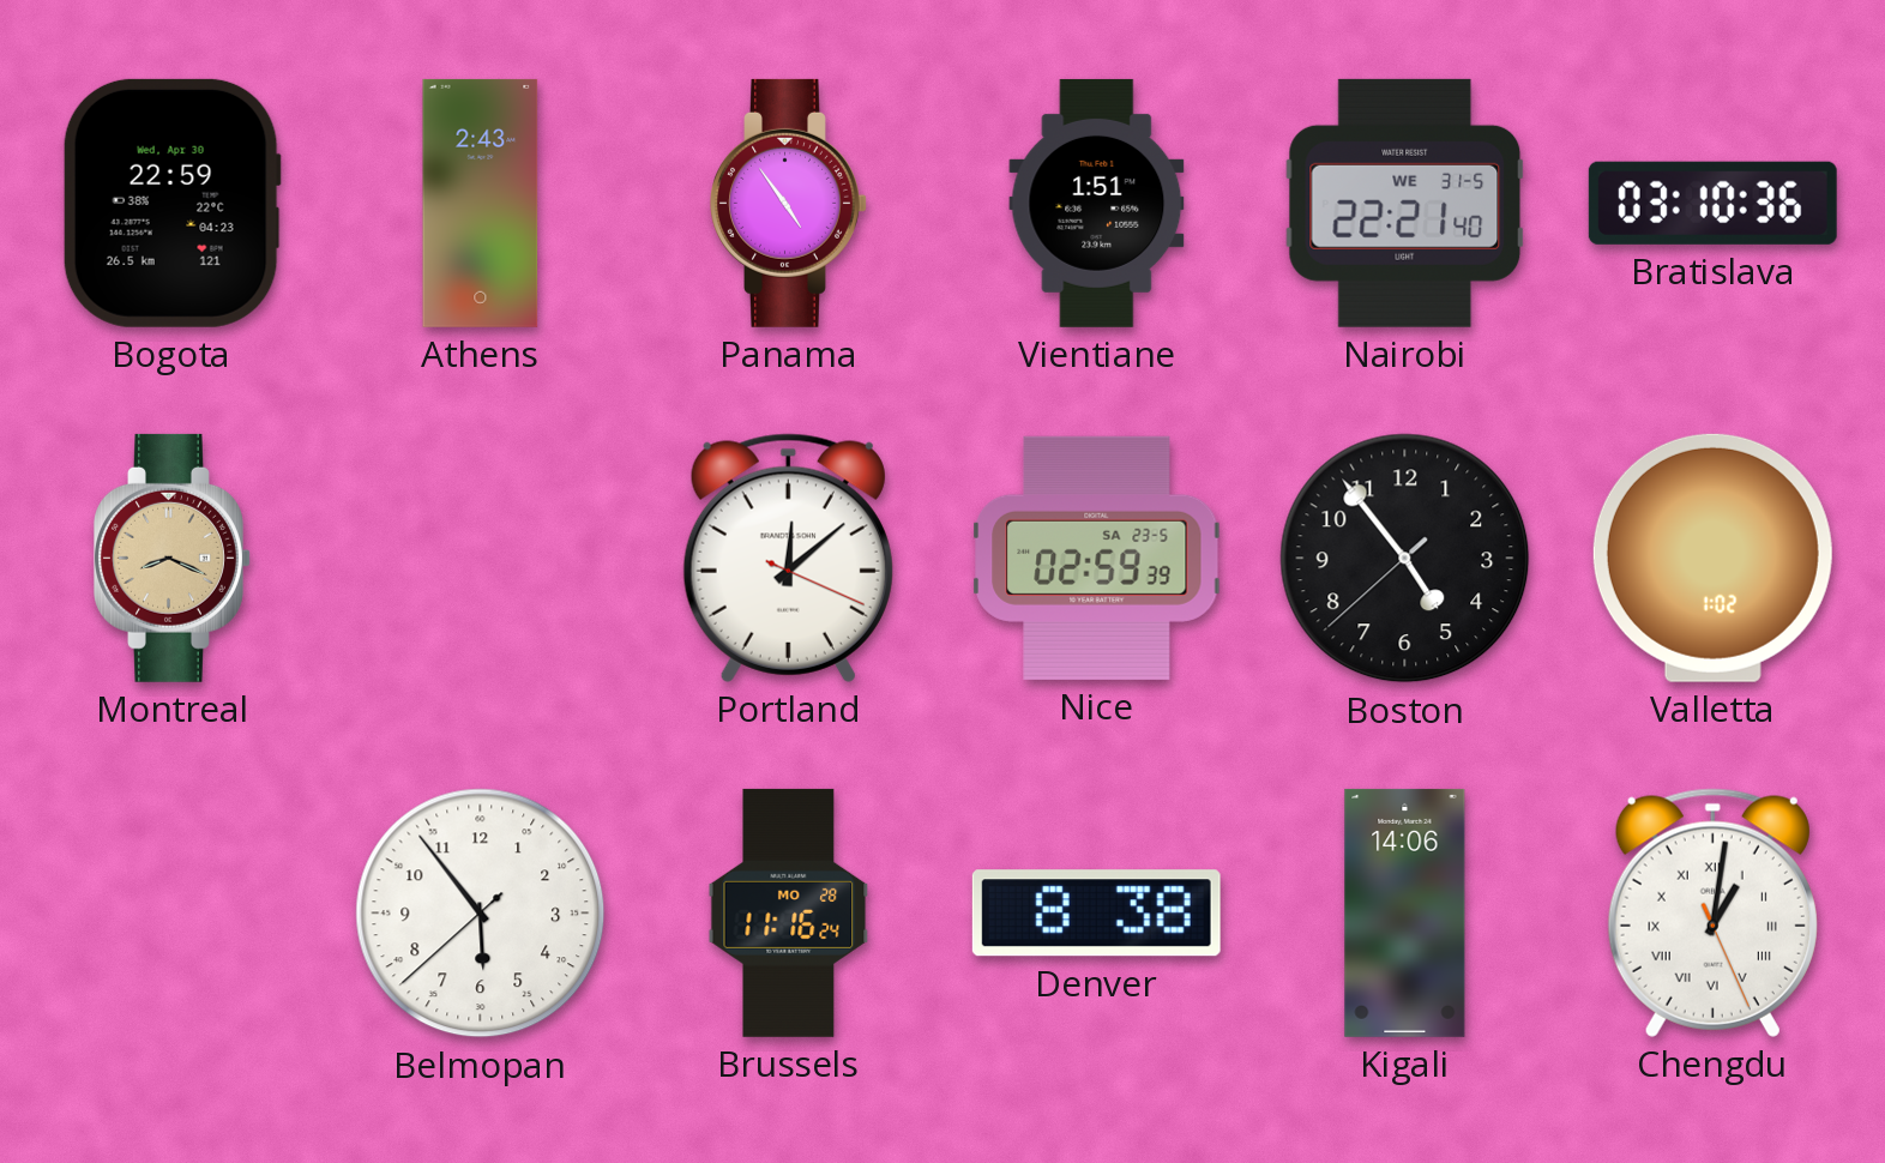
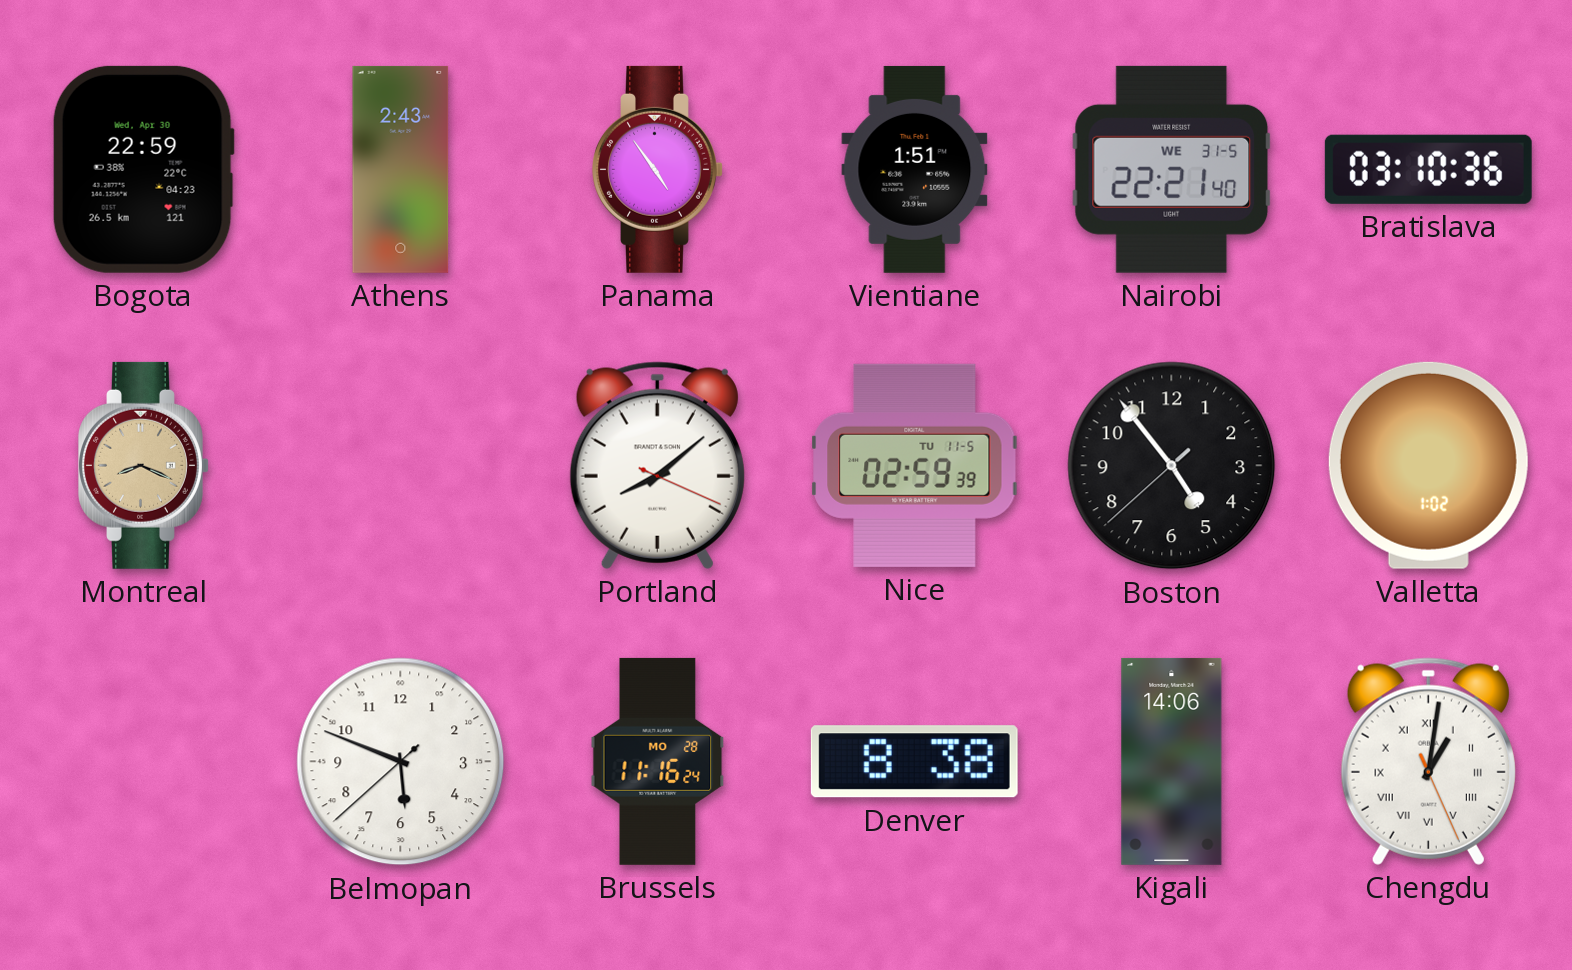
Portland: 12:08 -> 8:08 (657, 465)
Nice date: SA 23-5 -> TU 11-5 (915, 465)
Belmopan: 5:53 -> 5:48 (401, 762)
